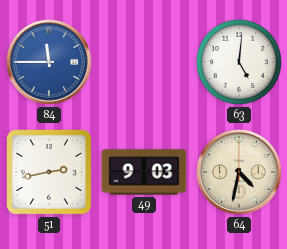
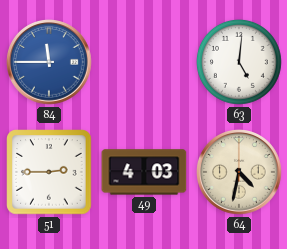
51: 2:43 -> 2:45 (49, 172)
49: 9:03 -> 4:03 (144, 172)
